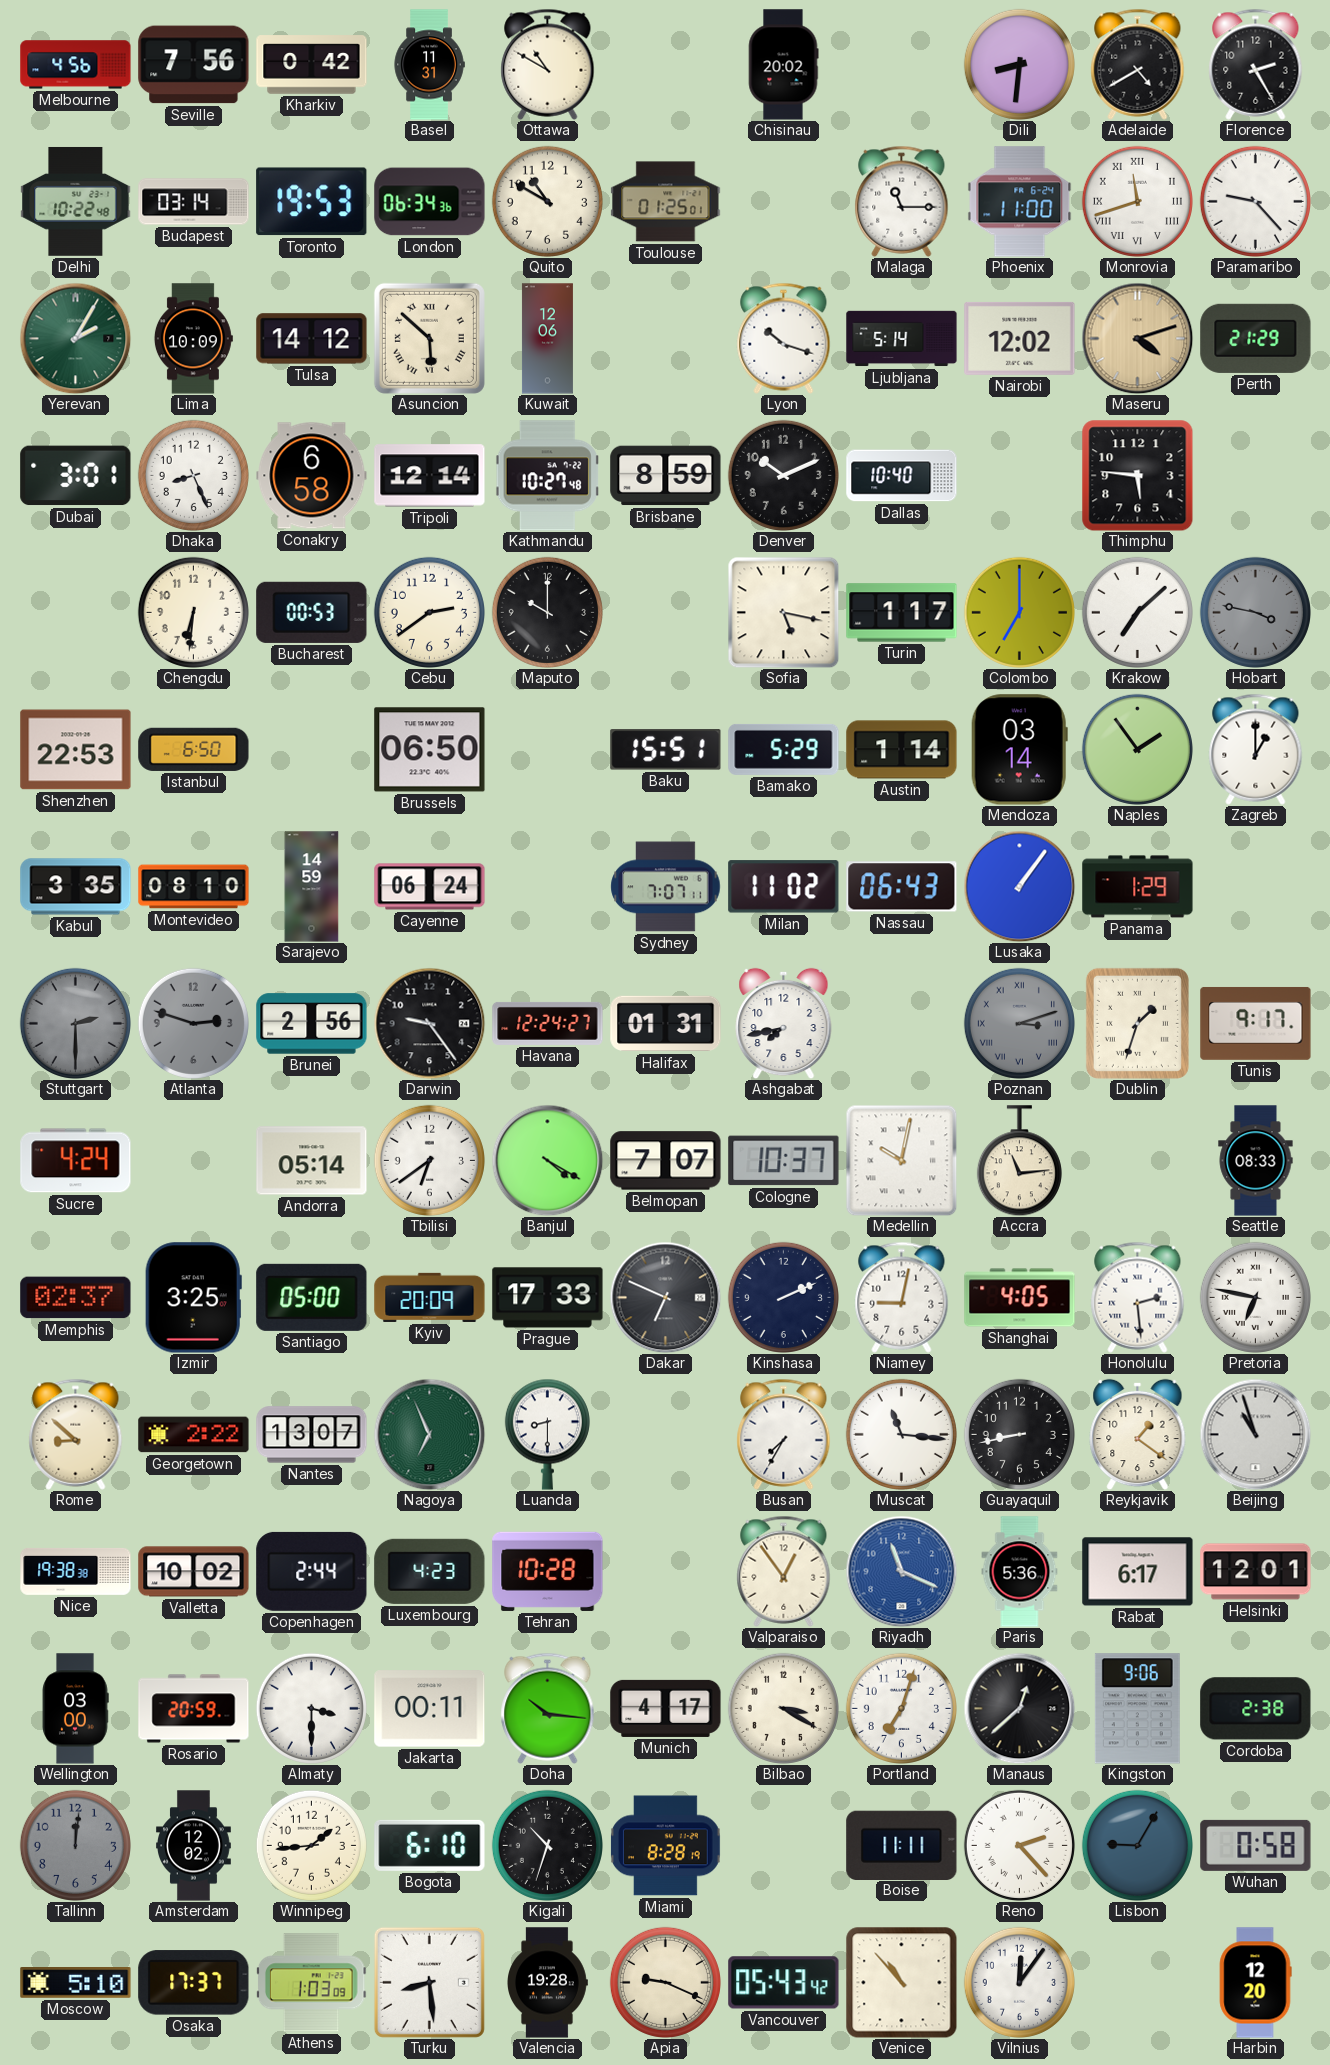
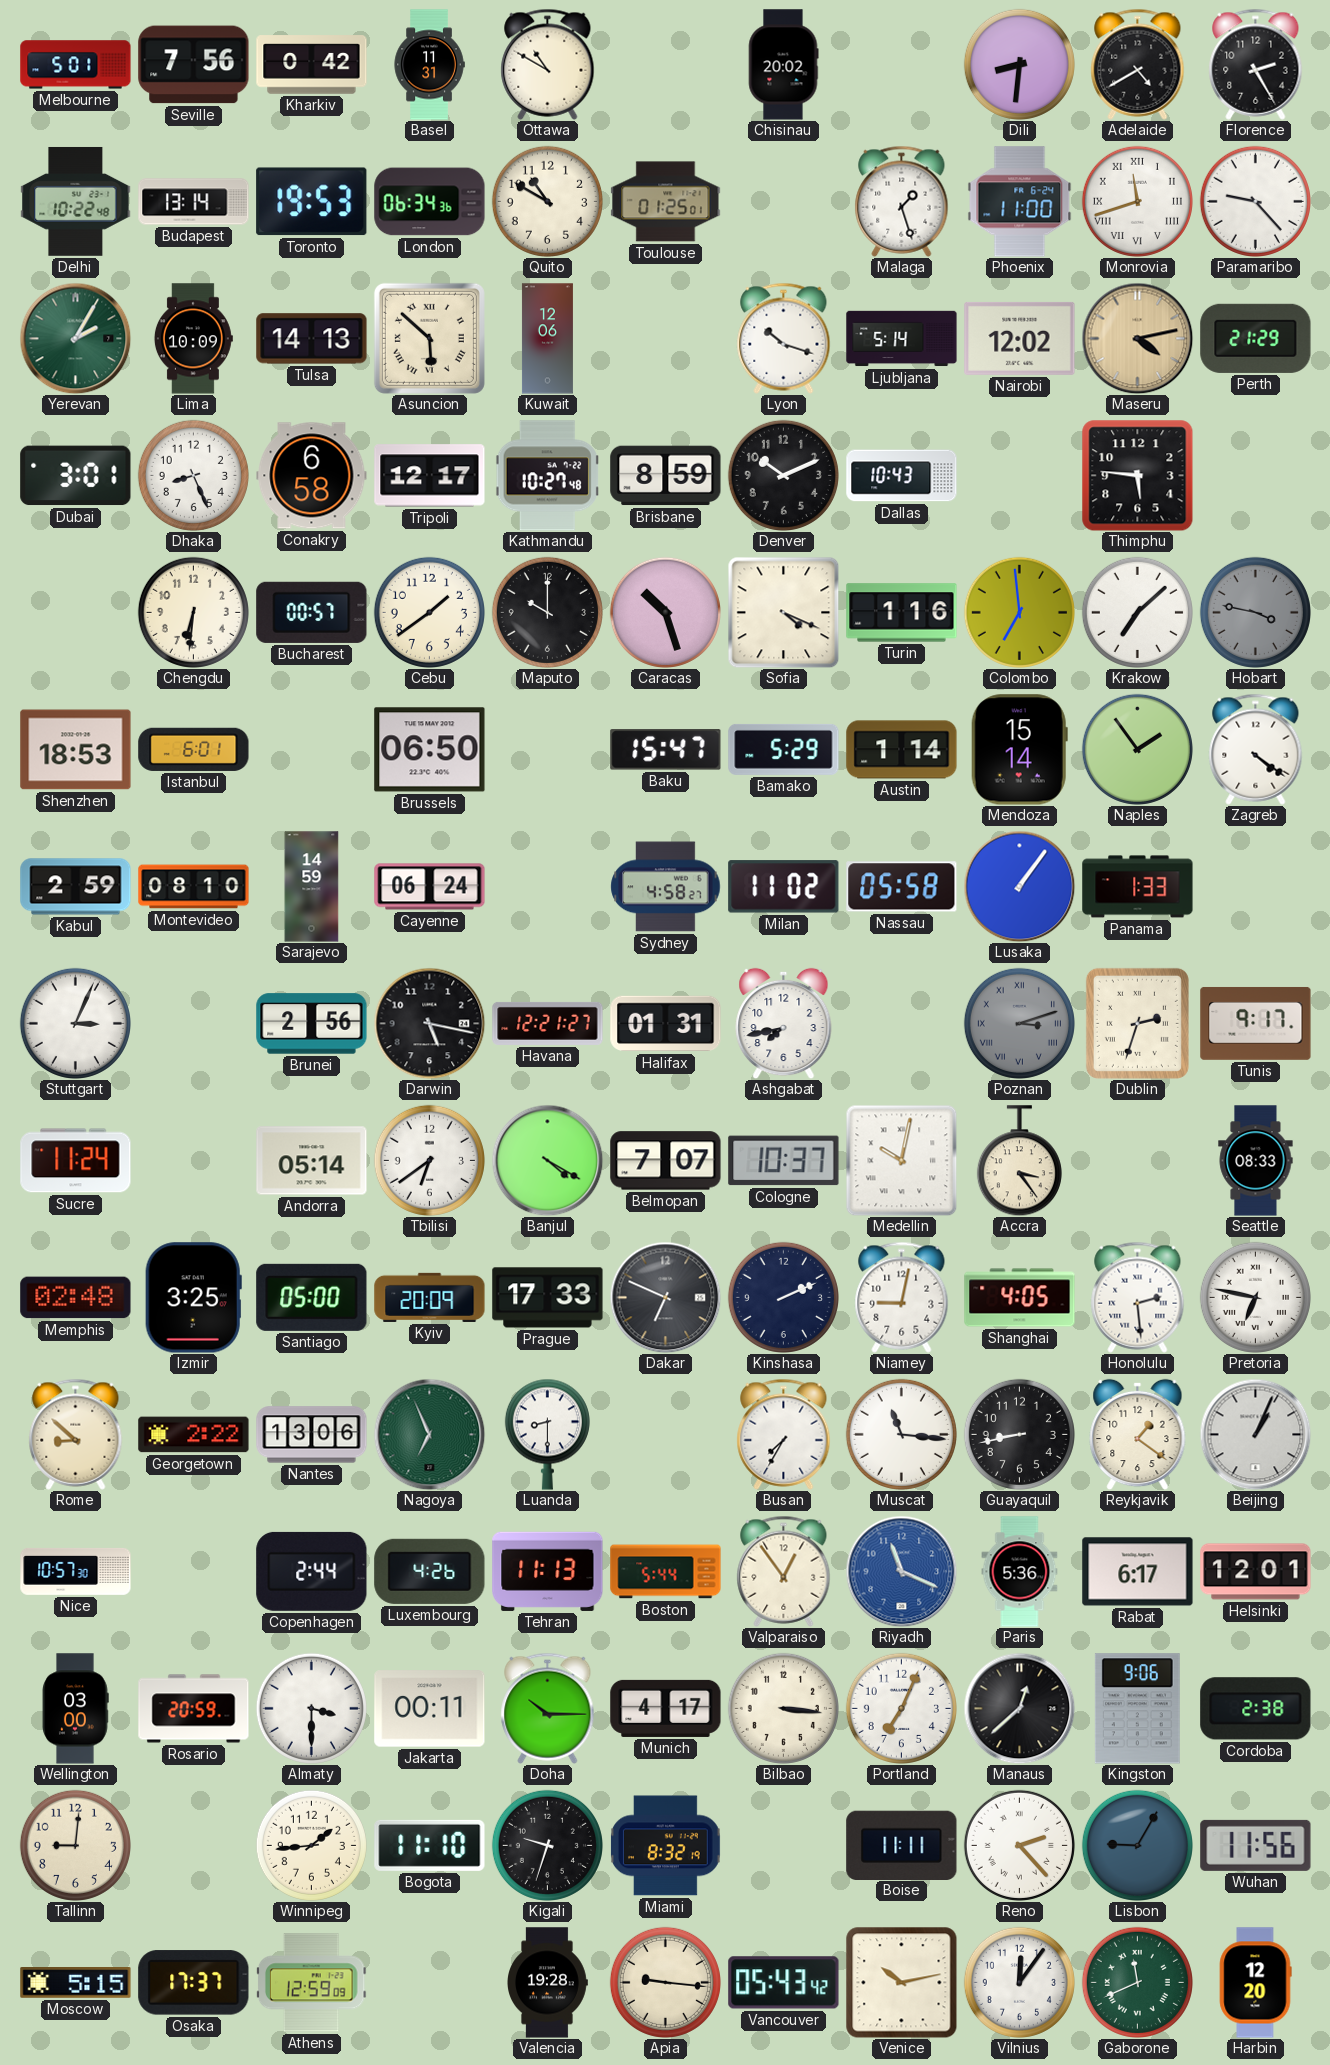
Melbourne: 4:56 -> 5:01 (76, 65)
Budapest: 03:14 -> 13:14 (194, 202)
Malaga: 11:15 -> 1:27 (902, 201)
Tulsa: 14:12 -> 14:13 (312, 339)
Maseru: 4:12 -> 4:13 (1137, 338)
Tripoli: 12:14 -> 12:17 (430, 476)
Dallas: 10:40 -> 10:43 (902, 476)
Bucharest: 00:53 -> 00:57 (312, 612)
Cebu: 2:39 -> 1:39 (429, 612)
Caracas: none -> 10:27 (665, 612)
Sofia: 5:17 -> 4:19 (783, 612)
Turin: 1:17 -> 1:16 (902, 613)
Colombo: 7:00 -> 6:59 (1019, 612)
Shenzhen: 22:53 -> 18:53 (76, 750)
Istanbul: 6:50 -> 6:01 (194, 749)
Baku: 15:51 -> 15:47 (666, 750)
Mendoza: 03:14 -> 15:14 (1019, 750)
Zagreb: 1:00 -> 4:21 (1256, 749)
Kabul: 3:35 -> 2:59 (76, 887)
Sydney: 7:07 -> 4:58 (666, 887)
Nassau: 06:43 -> 05:58 (902, 887)
Panama: 1:29 -> 1:33 (1138, 887)
Stuttgart: 2:30 -> 3:04 (75, 1023)
Stuttgart dial: grey -> white (75, 1023)
Atlanta: 2:48 -> none (193, 1023)
Darwin: 9:24 -> 5:17 (429, 1023)
Havana: 12:24 -> 12:21 (548, 1023)
Dublin: 1:33 -> 2:33 (1137, 1023)
Sucre: 4:24 -> 11:24 (76, 1161)
Accra: 11:14 -> 3:24 (1019, 1161)
Memphis: 02:37 -> 02:48 (76, 1298)
Nantes: 13:07 -> 13:06 (312, 1435)
Beijing: 10:57 -> 1:04 (1255, 1434)
Nice: 19:38 -> 10:57 (76, 1572)
Valletta: 10:02 -> none (194, 1572)
Luxembourg: 4:23 -> 4:26 (430, 1571)
Tehran: 10:28 -> 11:13 (548, 1571)
Boston: none -> 5:44 (666, 1572)
Doha: 10:16 -> 10:15 (548, 1708)
Bilbao: 3:20 -> 3:16 (783, 1708)
Portland: 7:03 -> 7:04 (901, 1708)
Tallinn: 12:01 -> 9:01 (75, 1845)
Tallinn dial: grey -> cream (75, 1845)
Amsterdam: 12:02 -> none (194, 1846)
Bogota: 6:10 -> 11:10 (430, 1845)
Kigali: 10:33 -> 9:33 (547, 1845)
Miami: 8:28 -> 8:32 (666, 1846)
Wuhan: 0:58 -> 11:56 (1256, 1845)
Moscow: 5:10 -> 5:15 (76, 1983)
Athens: 1:03 -> 12:59 (311, 1983)
Turku: 8:29 -> none (429, 1982)
Apia: 9:19 -> 9:16 (665, 1982)
Venice: 10:53 -> 10:13 (901, 1982)
Gaborone: none -> 11:41 (1137, 1982)
